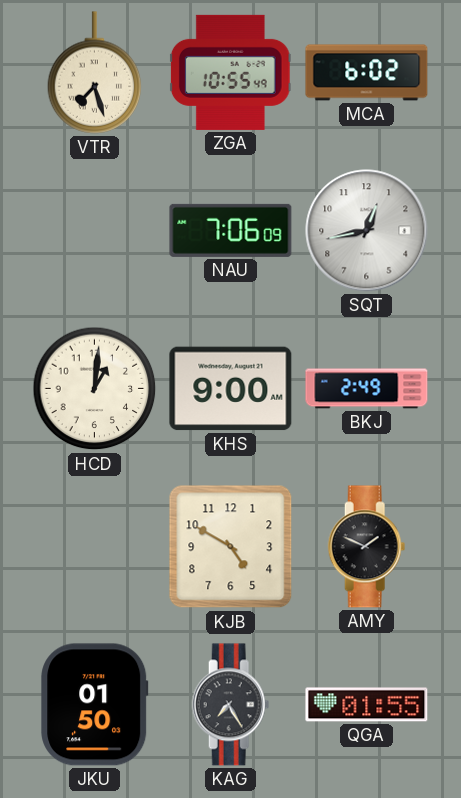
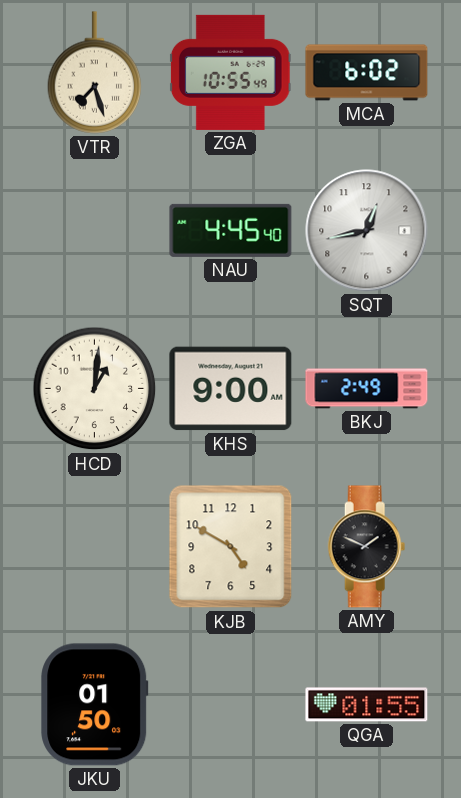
NAU: 7:06 -> 4:45 (231, 230)
KAG: 7:25 -> none (231, 705)
